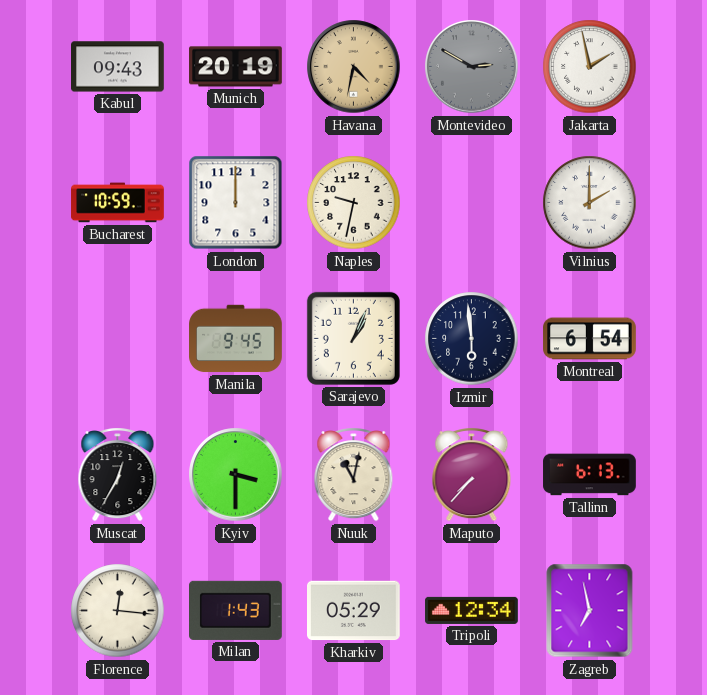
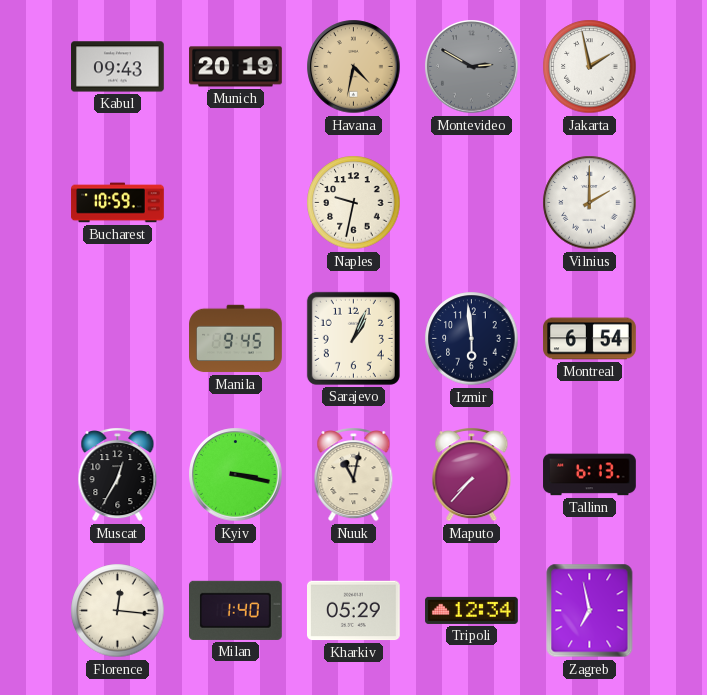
London: 12:00 -> none (236, 203)
Kyiv: 3:30 -> 3:17 (236, 475)
Milan: 1:43 -> 1:40 (236, 610)
